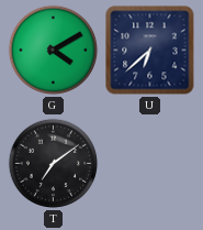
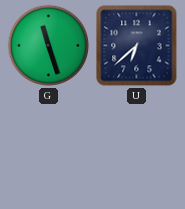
G: 4:10 -> 11:27 (49, 46)
T: 7:09 -> none (54, 164)
